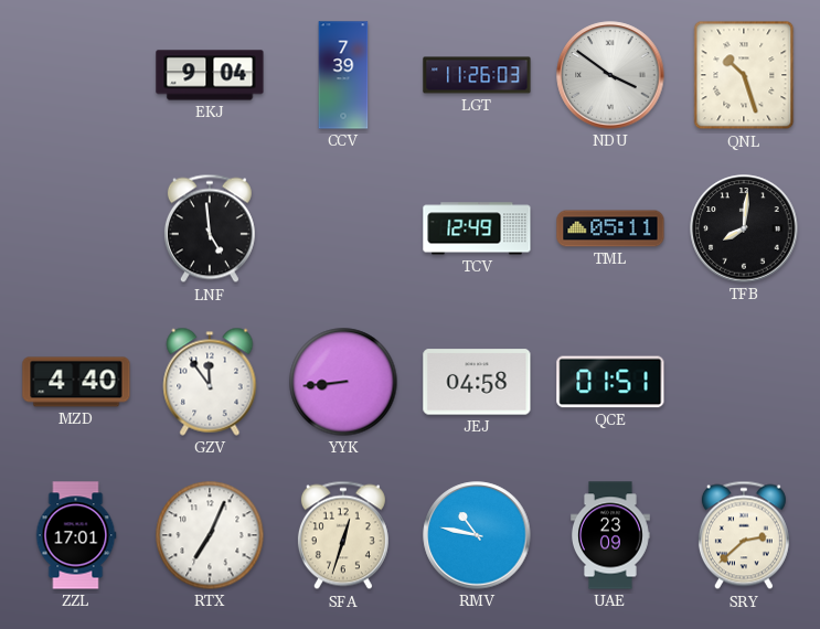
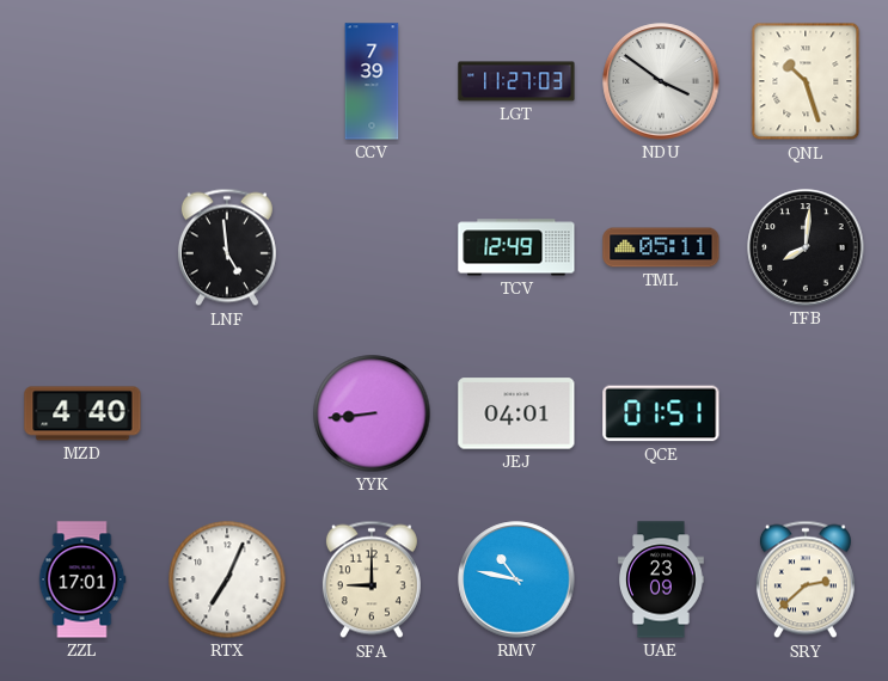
EKJ: 9:04 -> none (210, 75)
LGT: 11:26 -> 11:27 (516, 81)
GZV: 11:54 -> none (210, 382)
JEJ: 04:58 -> 04:01 (516, 413)
SFA: 12:33 -> 9:00 (372, 579)
